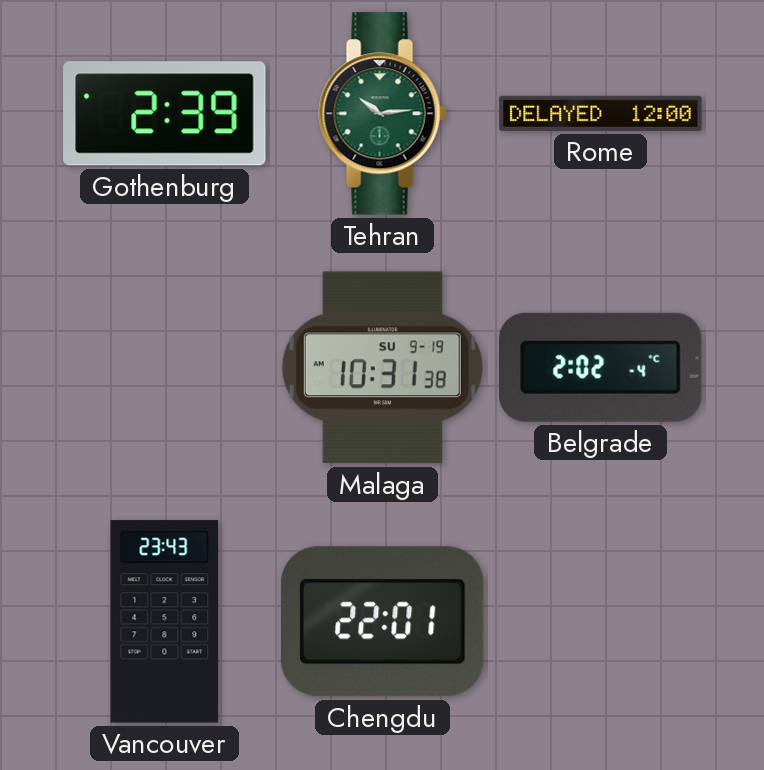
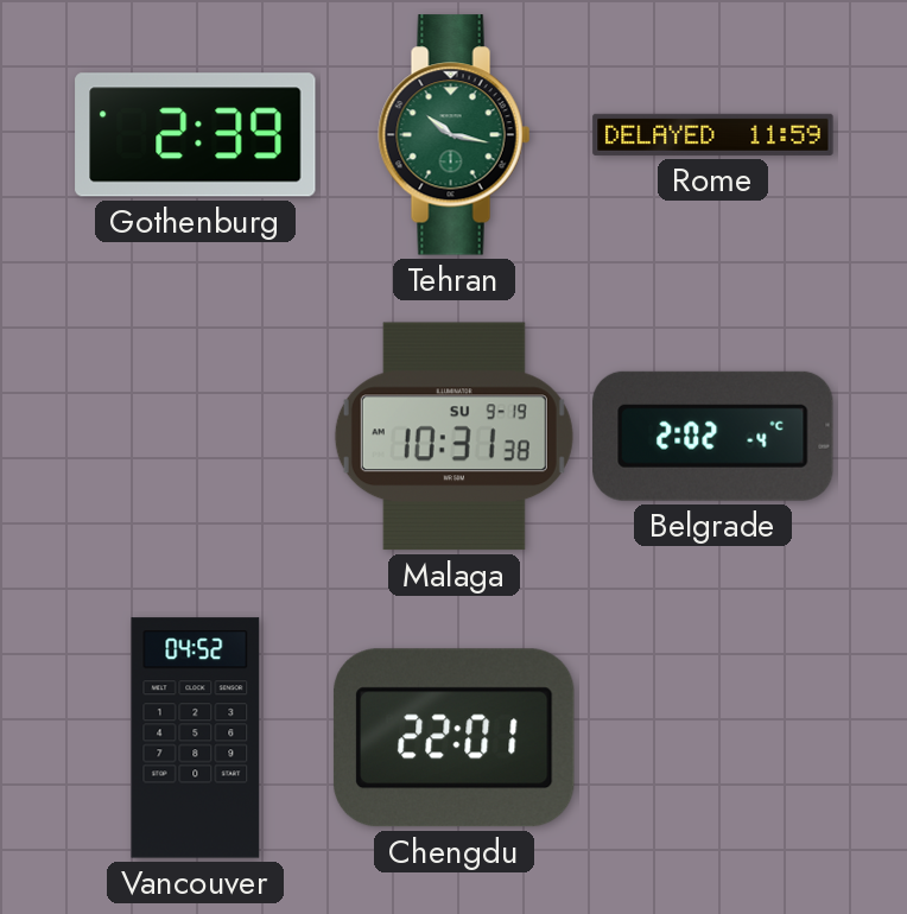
Tehran: 10:14 -> 10:17 (455, 135)
Rome: 12:00 -> 11:59 (713, 134)
Vancouver: 23:43 -> 04:52 (196, 738)
